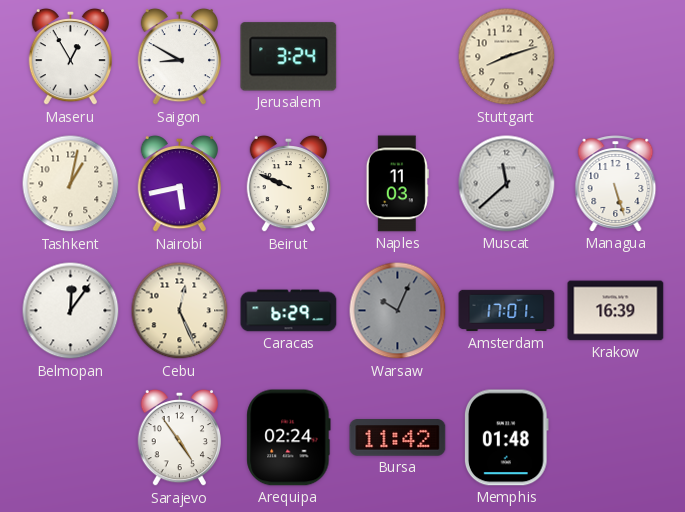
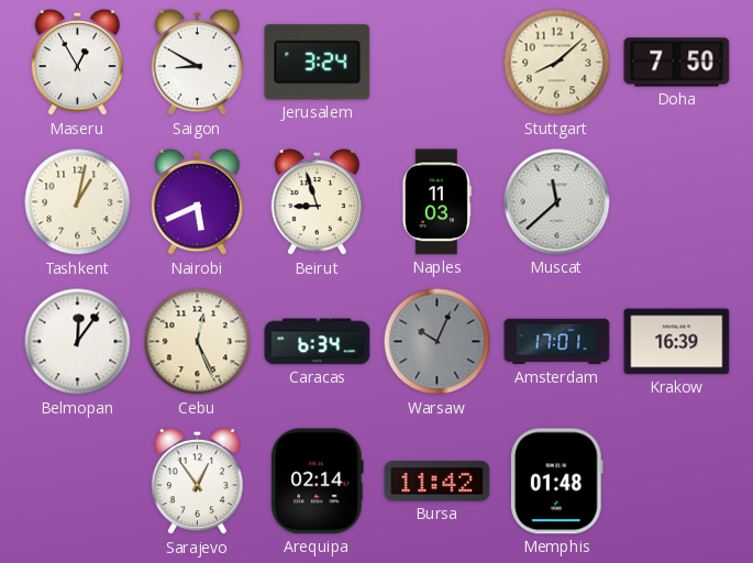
Stuttgart: 8:12 -> 8:08 (557, 63)
Doha: none -> 7:50 (677, 63)
Nairobi: 5:43 -> 5:41 (197, 202)
Beirut: 9:49 -> 8:57 (317, 202)
Managua: 5:27 -> none (616, 184)
Caracas: 6:29 -> 6:34 (318, 342)
Sarajevo: 4:54 -> 12:54 (197, 482)
Arequipa: 02:24 -> 02:14 (318, 482)
